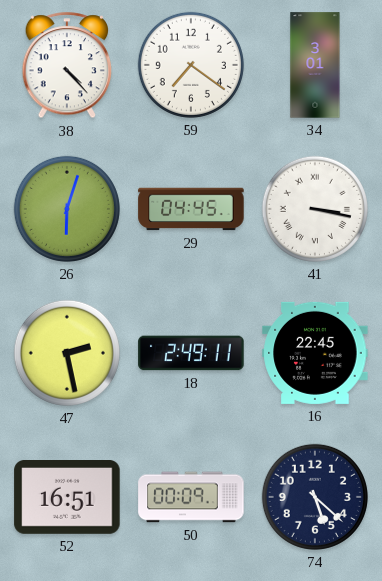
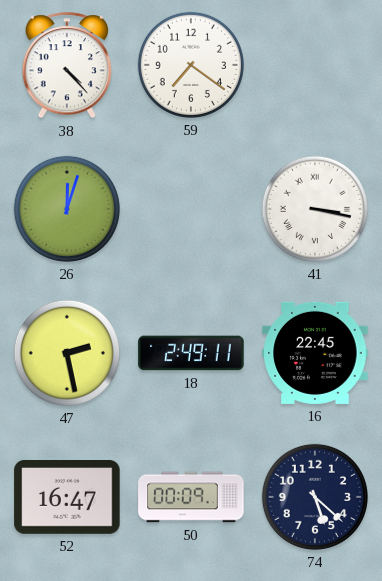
34: 3:01 -> none (315, 65)
26: 6:03 -> 12:03 (67, 209)
29: 04:45 -> none (191, 209)
52: 16:51 -> 16:47 (67, 498)
